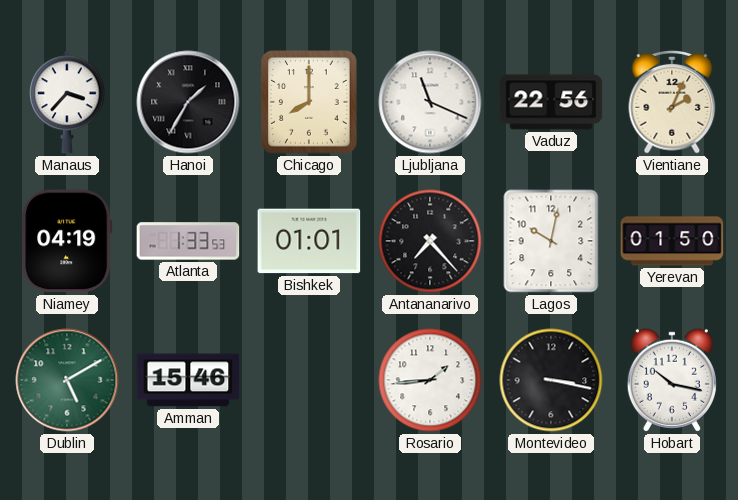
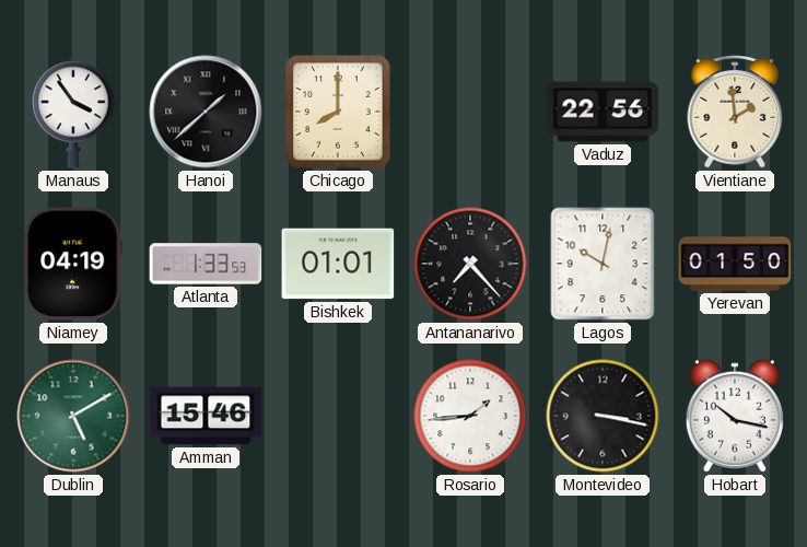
Manaus: 3:37 -> 3:54 (74, 112)
Hanoi: 1:35 -> 1:38 (206, 112)
Ljubljana: 11:19 -> none (430, 102)
Vientiane: 2:04 -> 1:59 (735, 113)
